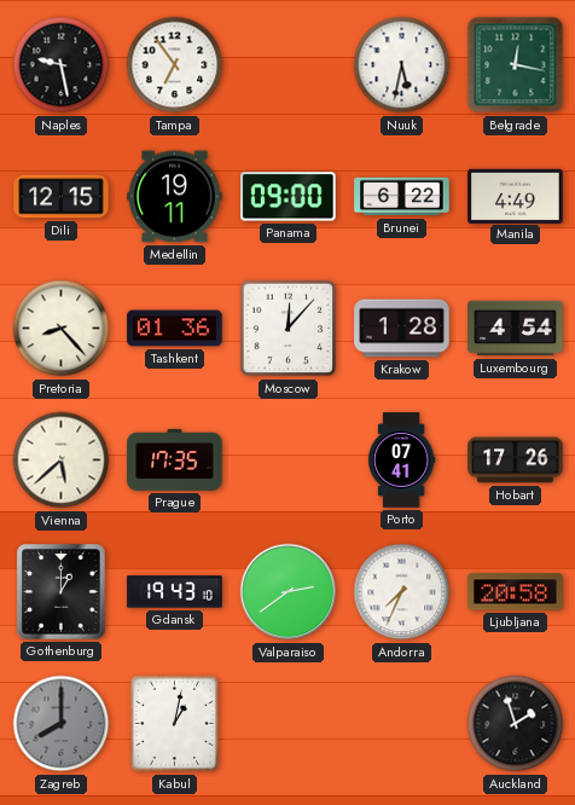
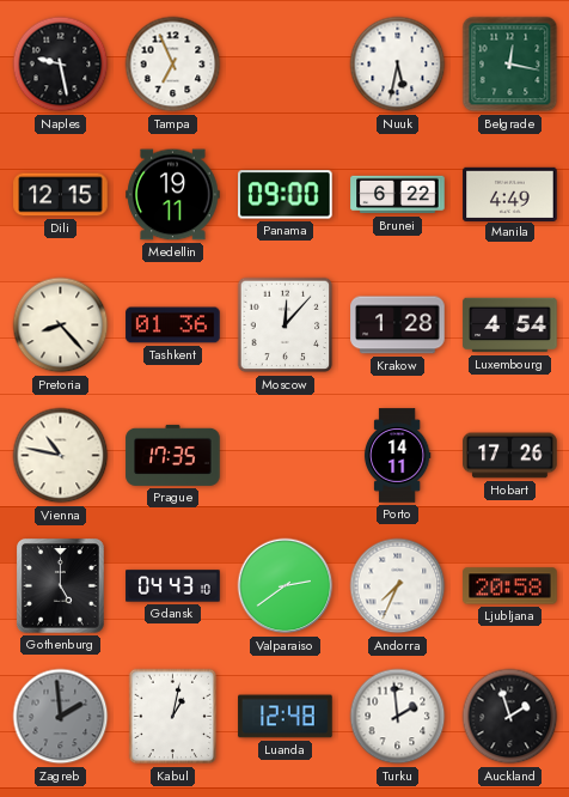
Tampa: 6:54 -> 6:56 (173, 65)
Vienna: 5:38 -> 10:47 (61, 456)
Porto: 07:41 -> 14:11 (397, 456)
Gothenburg: 1:00 -> 5:00 (61, 586)
Gdansk: 19:43 -> 04:43 (173, 586)
Zagreb: 8:00 -> 1:59 (61, 717)
Luanda: none -> 12:48 (286, 717)
Turku: none -> 1:59 (398, 717)
